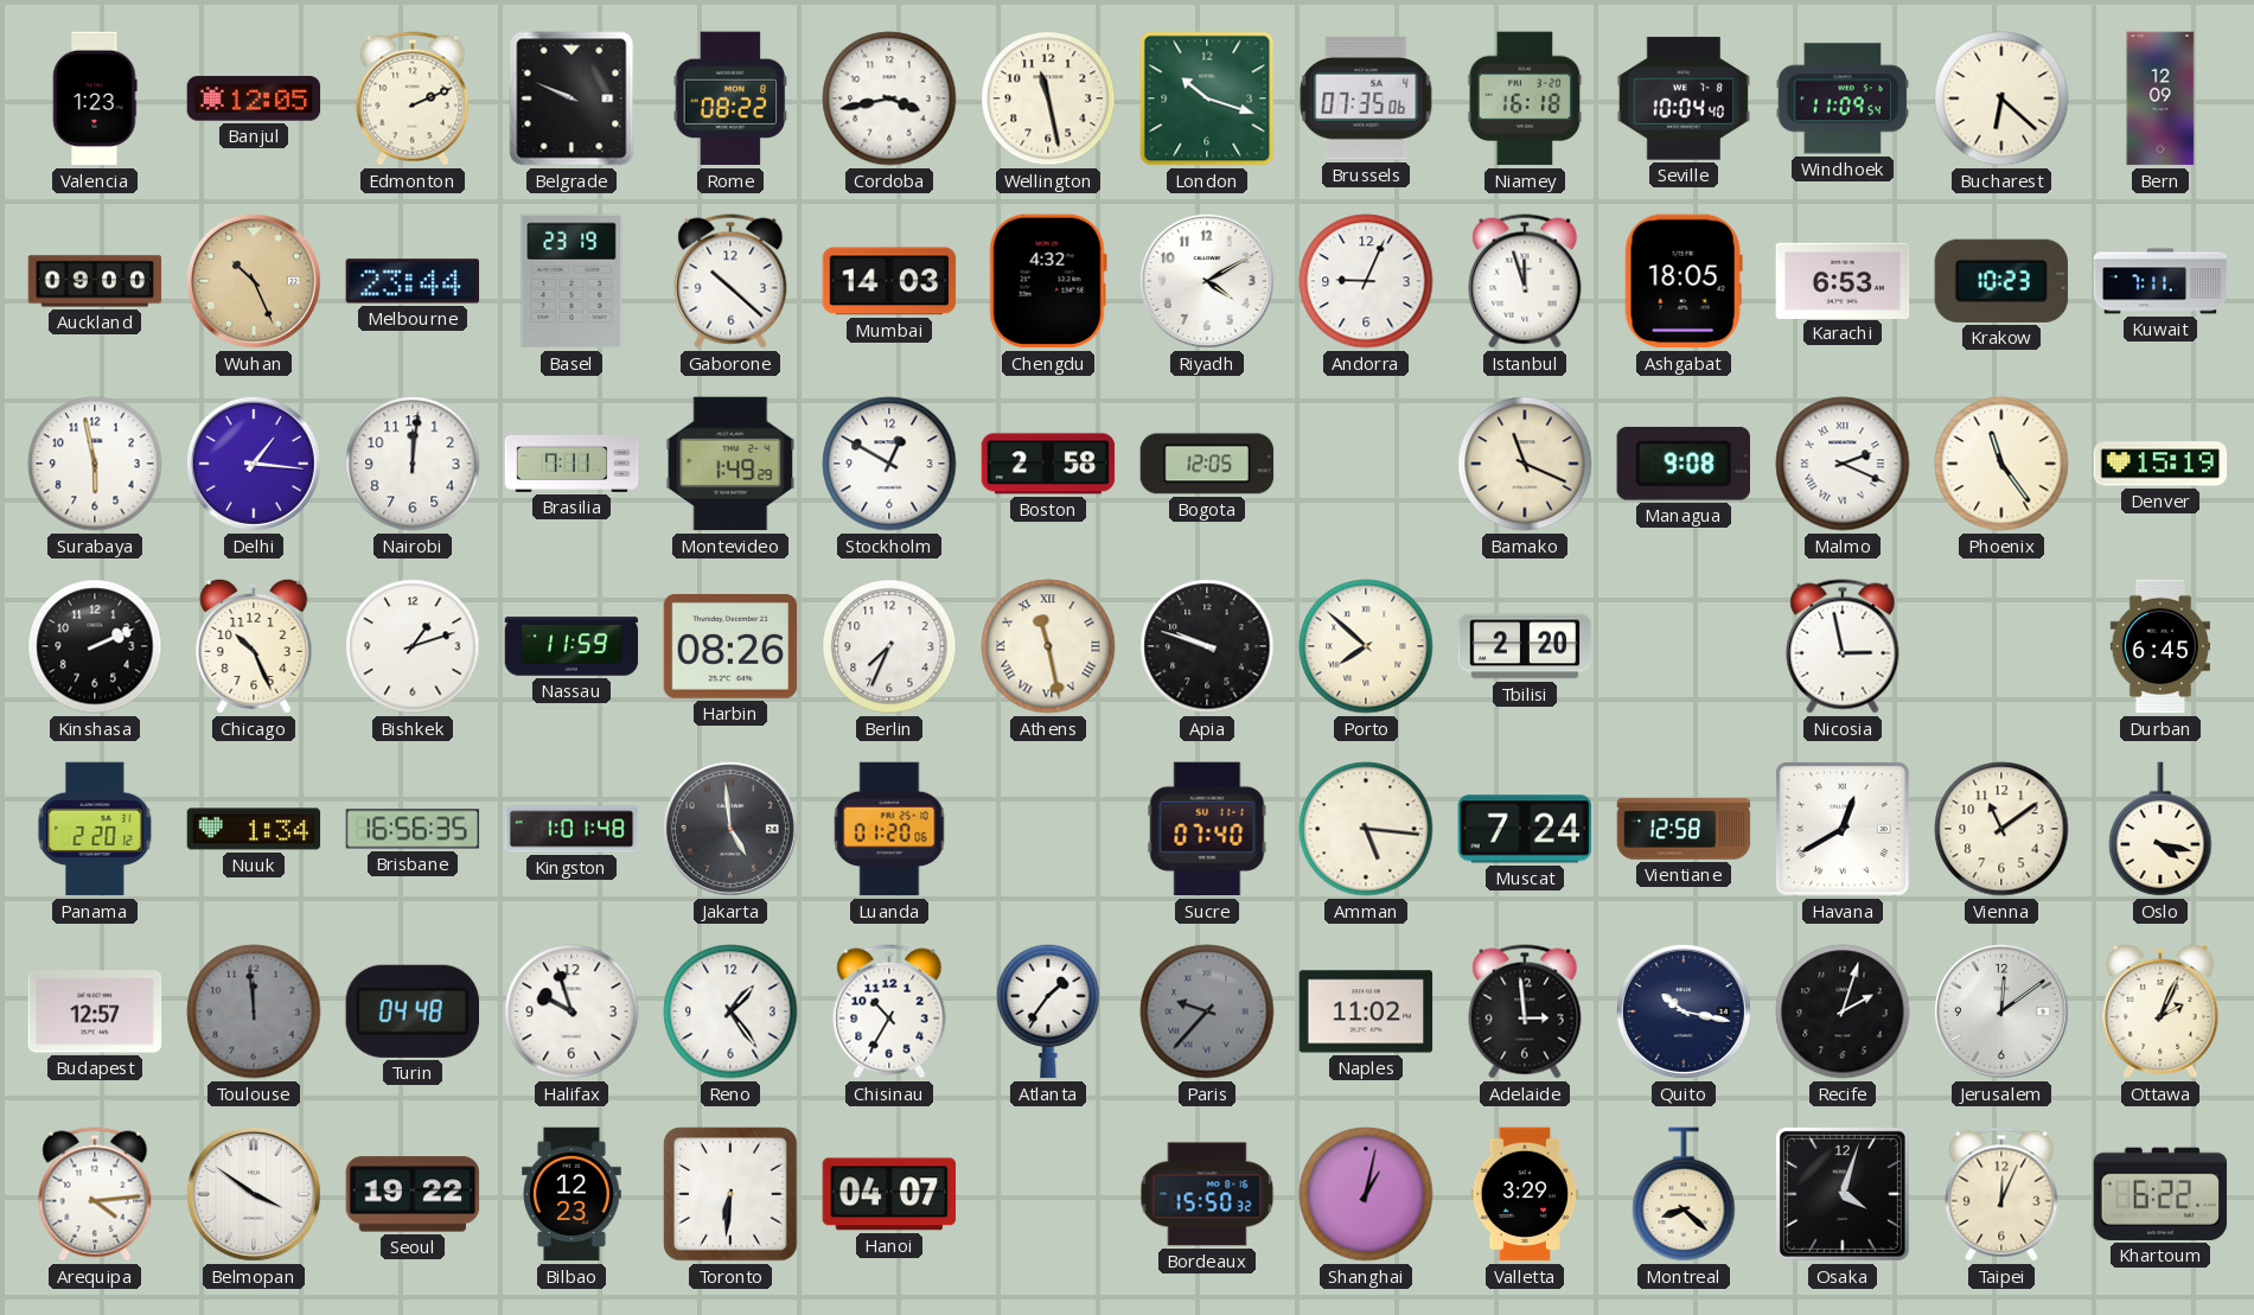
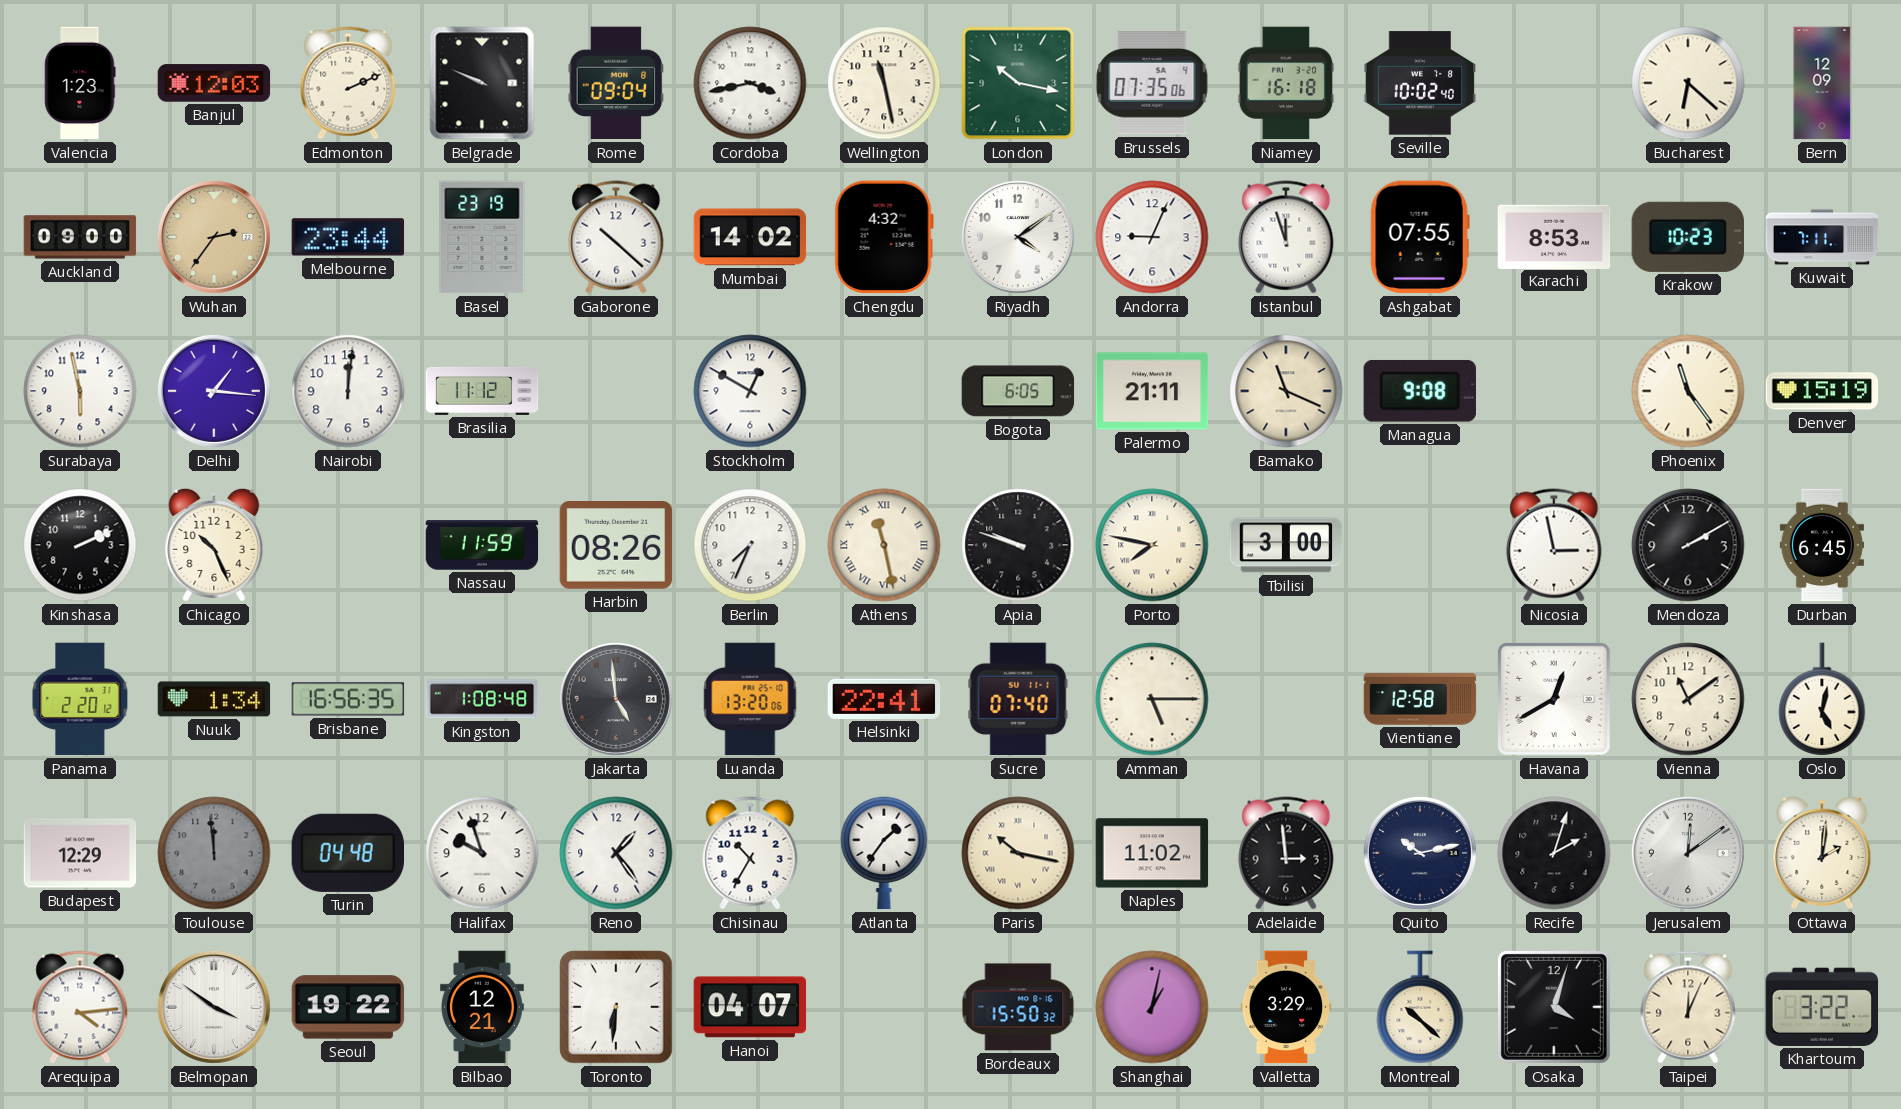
Banjul: 12:05 -> 12:03 (214, 83)
Rome: 08:22 -> 09:04 (616, 83)
London: 10:18 -> 10:17 (1018, 83)
Seville: 10:04 -> 10:02 (1420, 83)
Windhoek: 11:09 -> none (1843, 98)
Wuhan: 10:26 -> 2:36 (214, 237)
Mumbai: 14:03 -> 14:02 (750, 237)
Riyadh: 4:10 -> 4:09 (1018, 237)
Ashgabat: 18:05 -> 07:55 (1420, 237)
Karachi: 6:53 -> 8:53 (1554, 236)
Brasilia: 7:11 -> 11:12 (482, 391)
Montevideo: 1:49 -> none (730, 464)
Boston: 2:58 -> none (1048, 464)
Bogota: 12:05 -> 6:05 (1018, 391)
Palermo: none -> 21:11 (1152, 391)
Malmo: 2:19 -> none (1843, 464)
Bishkek: 1:12 -> none (413, 646)
Porto: 7:52 -> 7:47 (1152, 545)
Tbilisi: 2:20 -> 3:00 (1286, 545)
Mendoza: none -> 2:10 (1688, 545)
Kingston: 1:01 -> 1:08 (482, 699)
Luanda: 01:20 -> 13:20 (750, 699)
Helsinki: none -> 22:41 (884, 699)
Amman: 5:16 -> 5:15 (1152, 699)
Muscat: 7:24 -> none (1525, 829)
Oslo: 4:17 -> 5:02 (1822, 700)
Budapest: 12:57 -> 12:29 (80, 853)
Paris: 9:37 -> 10:17 (1018, 853)
Paris dial: grey -> cream (1018, 853)
Quito: 10:17 -> 10:13 (1420, 853)
Ottawa: 2:04 -> 2:01 (1822, 853)
Bilbao: 12:23 -> 12:21 (483, 1007)
Montreal: 8:22 -> 10:22 (1420, 1008)
Khartoum: 6:22 -> 3:22 (1822, 1007)
